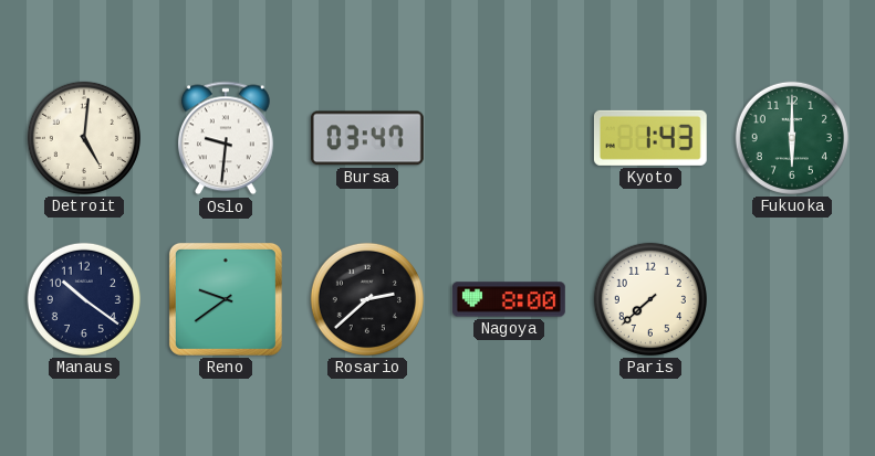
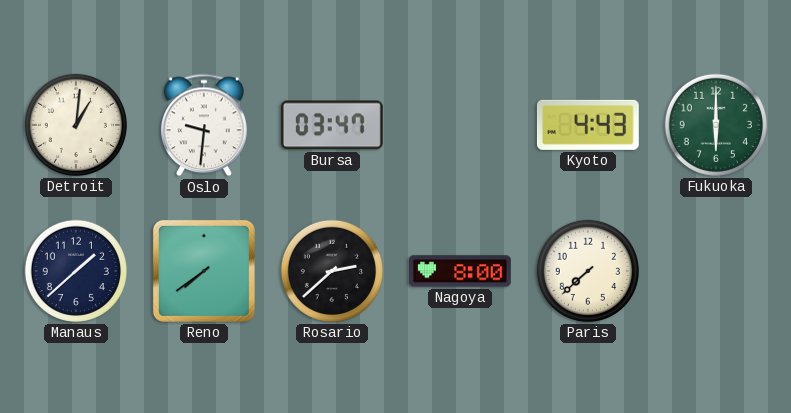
Detroit: 5:01 -> 1:01 (76, 125)
Kyoto: 1:43 -> 4:43 (588, 125)
Manaus: 10:21 -> 1:38 (76, 271)
Reno: 9:39 -> 7:39 (204, 271)
